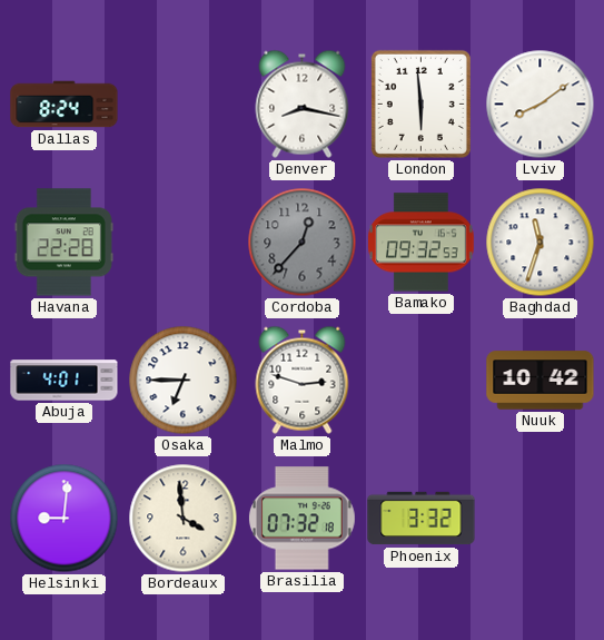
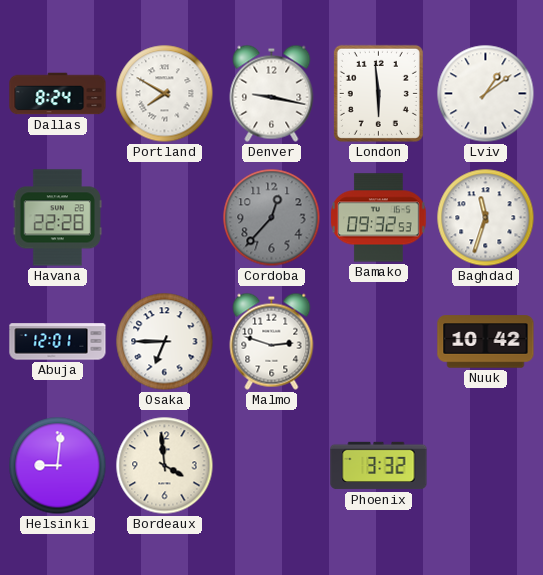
Portland: none -> 7:50 (165, 94)
Denver: 8:17 -> 9:17 (272, 93)
Lviv: 8:09 -> 1:09 (486, 94)
Abuja: 4:01 -> 12:01 (58, 342)
Brasilia: 07:32 -> none (301, 519)
